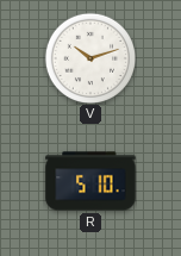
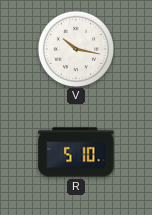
V: 10:12 -> 10:17 (75, 48)
